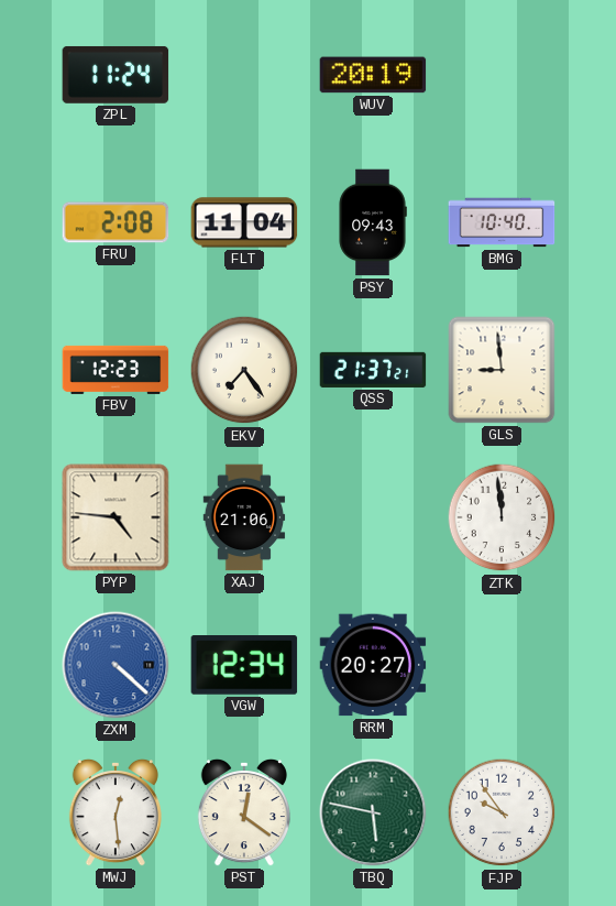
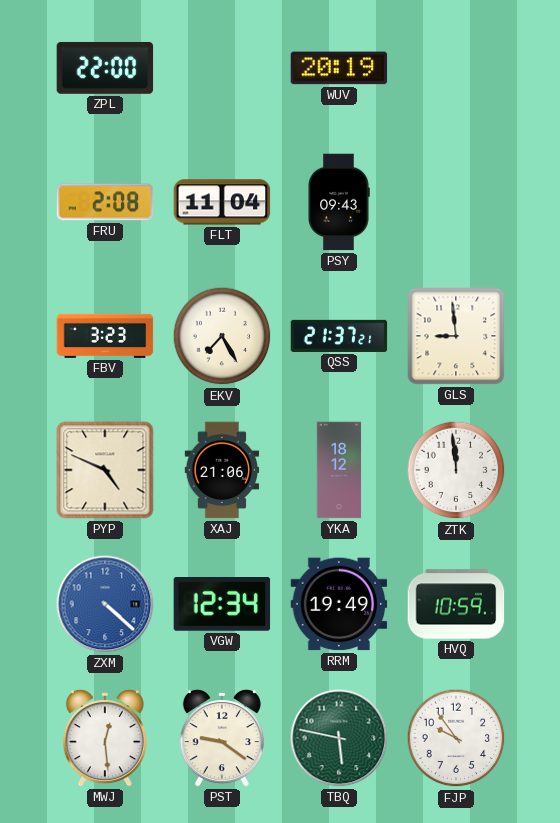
ZPL: 11:24 -> 22:00 (105, 68)
BMG: 10:40 -> none (502, 222)
FBV: 12:23 -> 3:23 (105, 336)
EKV: 7:24 -> 7:25 (222, 336)
PYP: 4:46 -> 4:49 (105, 470)
YKA: none -> 18:12 (339, 470)
RRM: 20:27 -> 19:49 (339, 604)
HVQ: none -> 10:59 (456, 604)
PST: 12:21 -> 9:21 (222, 738)
